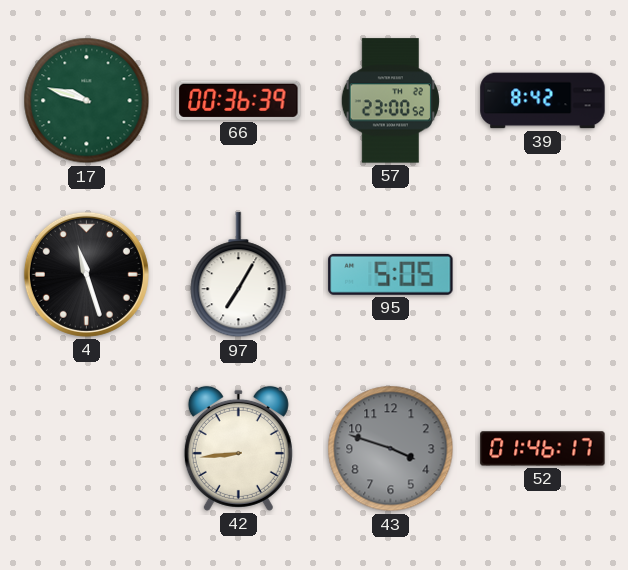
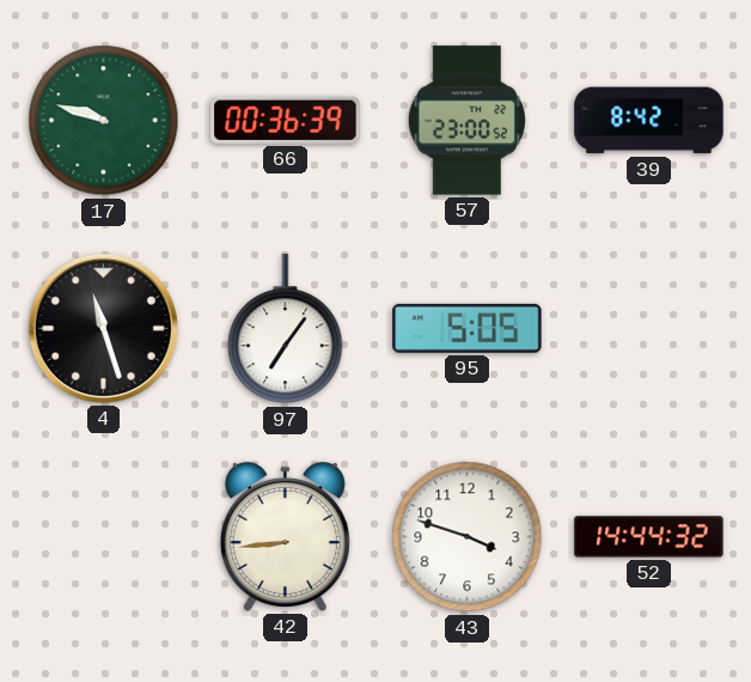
97: 7:05 -> 7:06 (286, 329)
43 dial: grey -> white (468, 537)
52: 01:46 -> 14:44 (649, 537)
